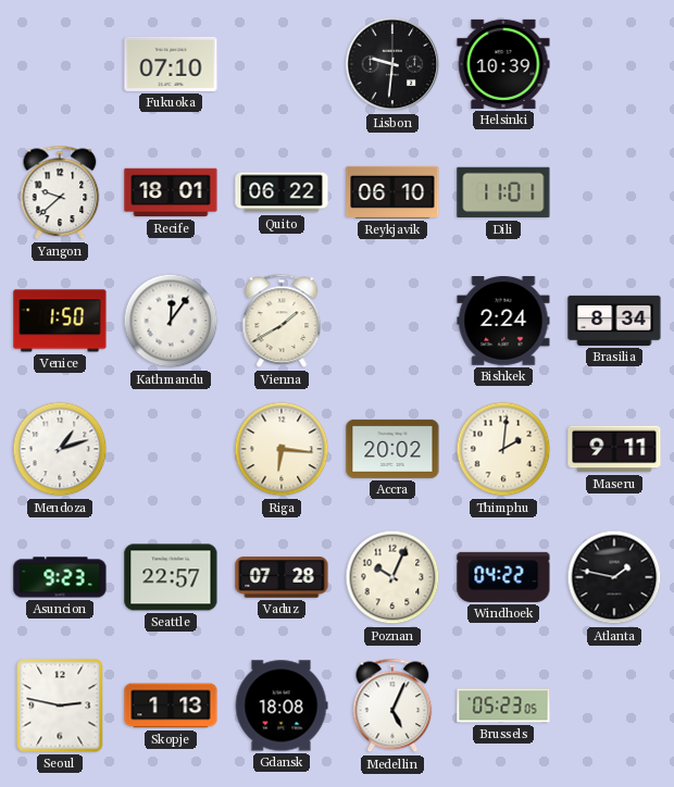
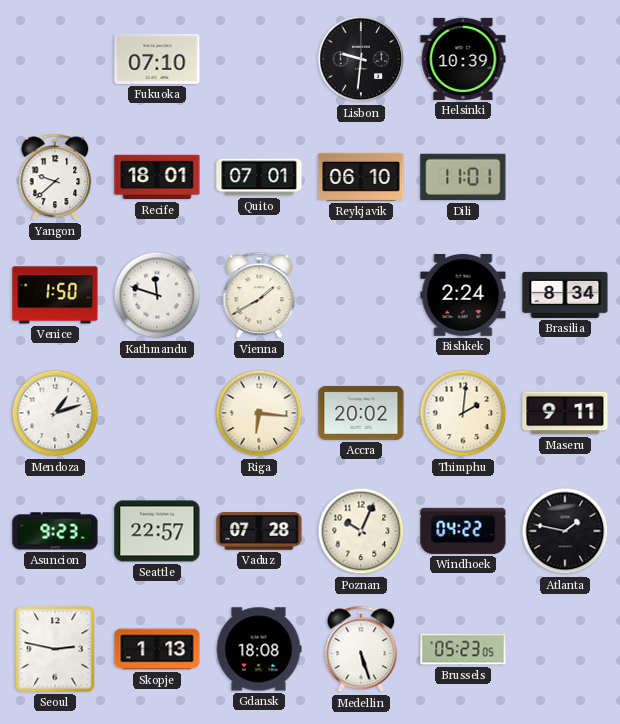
Quito: 06:22 -> 07:01 (259, 177)
Kathmandu: 12:06 -> 11:48 (157, 295)
Medellin: 5:04 -> 5:27 (361, 649)
